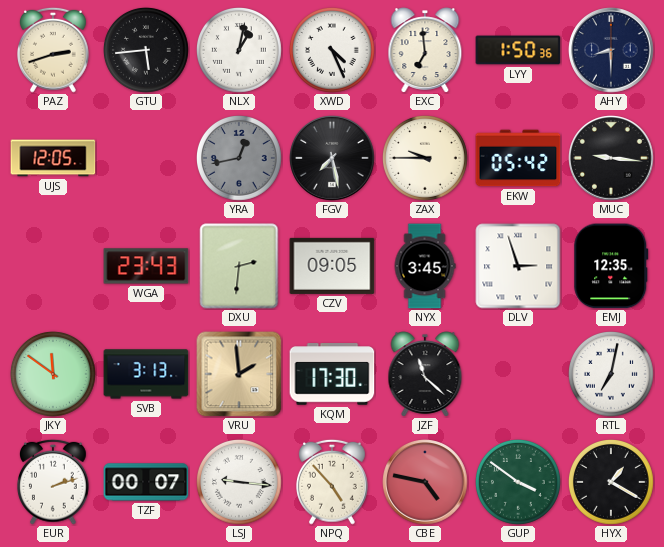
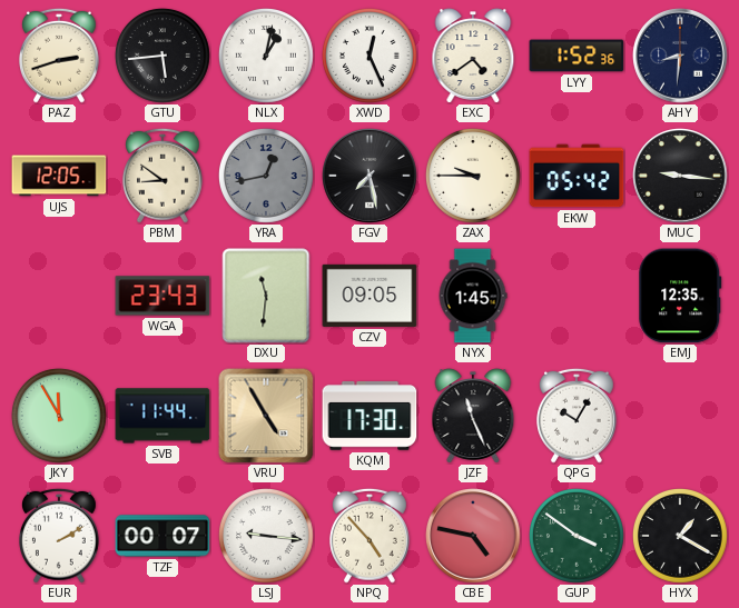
XWD: 4:26 -> 12:26 (371, 57)
EXC: 6:59 -> 4:39 (473, 56)
LYY: 1:50 -> 1:52 (577, 56)
AHY: 8:30 -> 8:31 (680, 56)
PBM: none -> 8:51 (164, 176)
DXU: 2:31 -> 11:31 (266, 296)
NYX: 3:45 -> 1:45 (473, 296)
DLV: 2:57 -> none (518, 266)
JKY: 11:51 -> 11:55 (60, 417)
SVB: 3:13 -> 11:44 (162, 416)
VRU: 1:59 -> 4:55 (266, 416)
JZF: 11:22 -> 11:26 (473, 416)
QPG: none -> 10:05 (578, 416)
RTL: 7:02 -> none (612, 375)
EUR: 2:12 -> 2:10 (60, 536)
